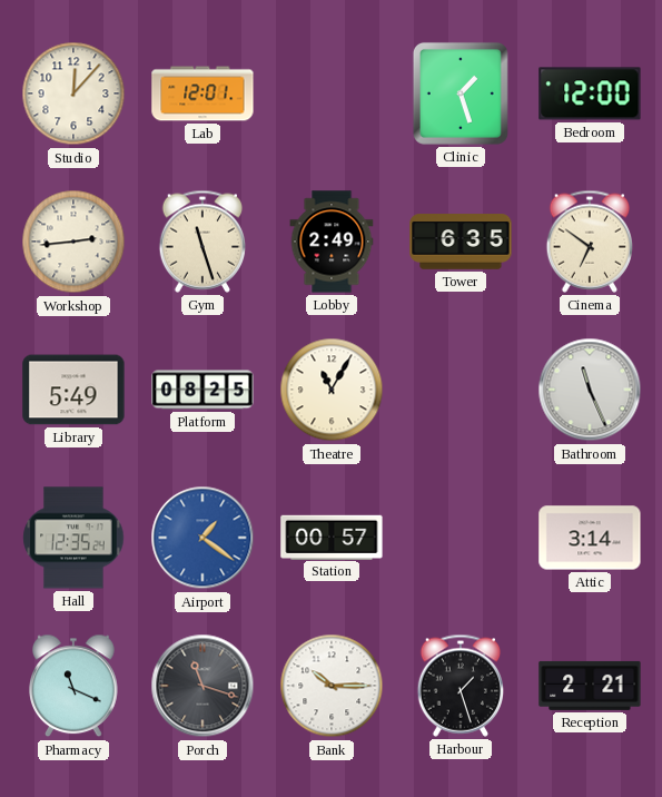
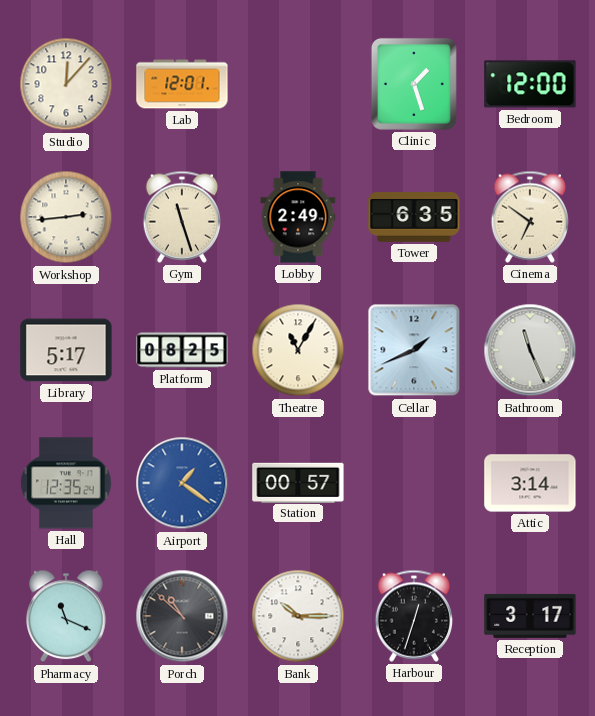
Library: 5:49 -> 5:17 (66, 350)
Cellar: none -> 1:41 (414, 350)
Porch: 11:18 -> 10:52 (182, 616)
Harbour: 1:27 -> 12:33 (413, 616)
Reception: 2:21 -> 3:17 (530, 616)
